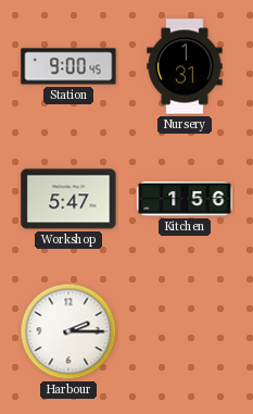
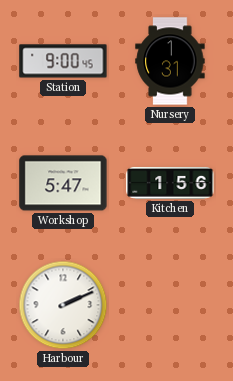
Harbour: 2:15 -> 2:11 (63, 305)
